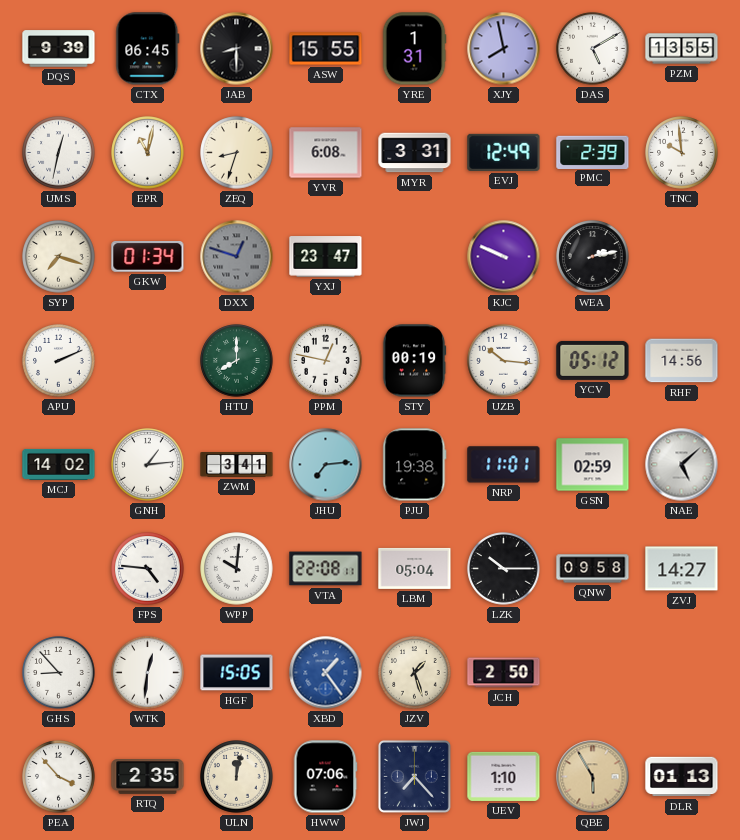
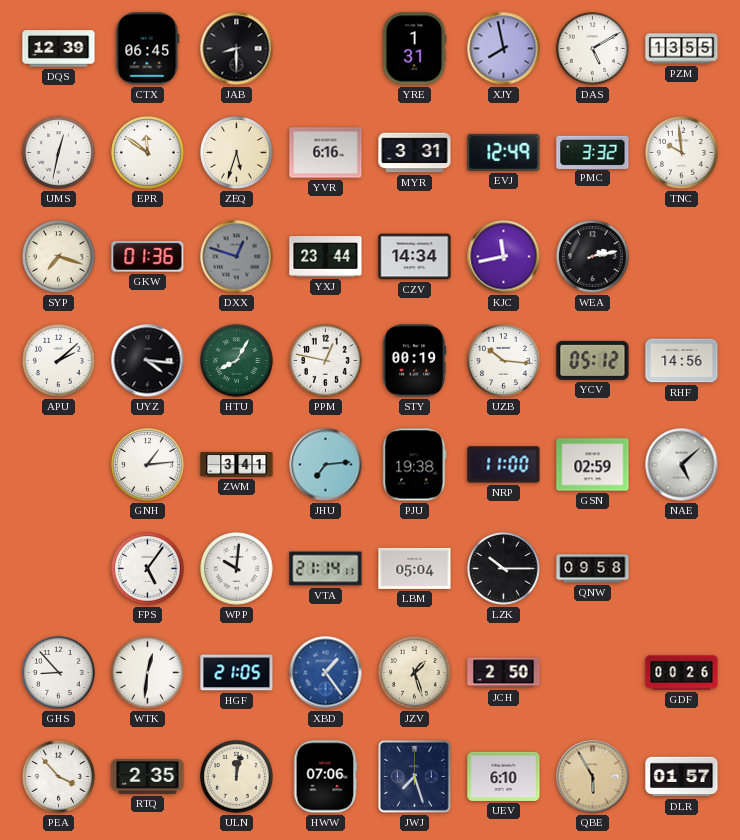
DQS: 9:39 -> 12:39 (59, 49)
ASW: 15:55 -> none (326, 49)
EPR: 11:02 -> 11:51 (148, 153)
ZEQ: 8:33 -> 5:33 (237, 153)
YVR: 6:08 -> 6:16 (326, 153)
PMC: 2:39 -> 3:32 (593, 152)
GKW: 01:34 -> 01:36 (148, 257)
YXJ: 23:47 -> 23:44 (326, 257)
CZV: none -> 14:34 (415, 257)
KJC: 9:49 -> 11:43 (504, 257)
APU: 2:11 -> 2:08 (59, 361)
UYZ: none -> 4:16 (148, 361)
HTU: 8:00 -> 8:05 (237, 361)
MCJ: 14:02 -> none (59, 464)
NRP: 11:01 -> 11:00 (504, 465)
FPS: 4:46 -> 5:06 (148, 569)
VTA: 22:08 -> 21:14 (326, 569)
ZVJ: 14:27 -> none (682, 569)
HGF: 15:05 -> 21:05 (237, 673)
GDF: none -> 00:26 (682, 673)
JWJ: 7:23 -> 7:27 (414, 776)
UEV: 1:10 -> 6:10 (504, 776)
DLR: 01:13 -> 01:57 (682, 777)
